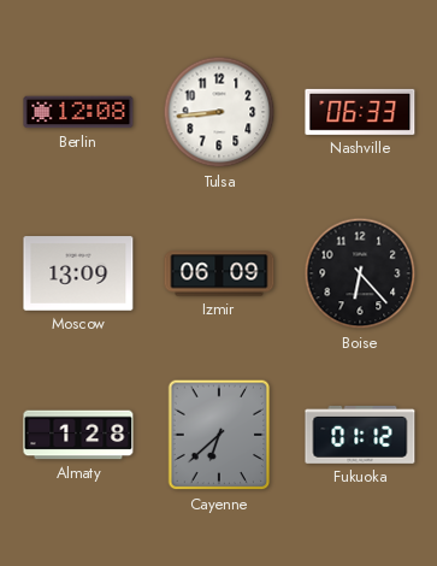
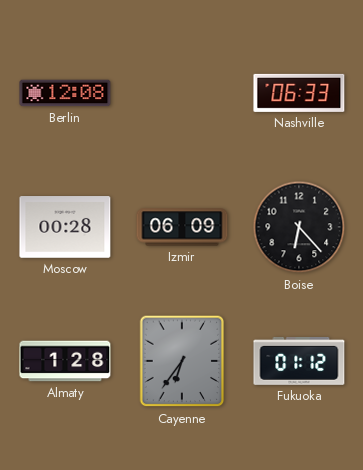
Tulsa: 8:44 -> none (219, 112)
Moscow: 13:09 -> 00:28 (65, 227)
Cayenne: 6:38 -> 6:36 (182, 361)
